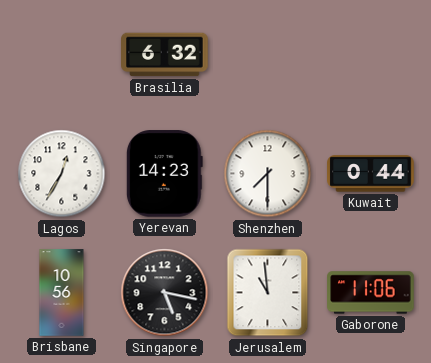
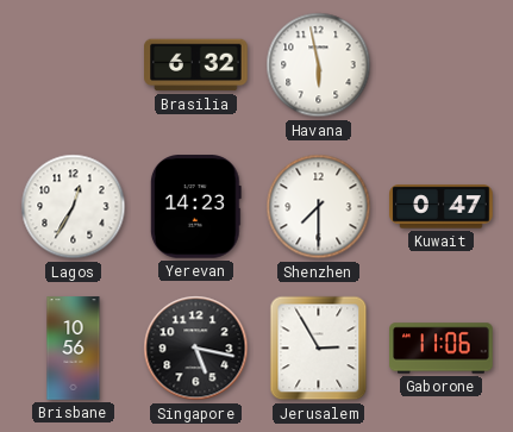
Havana: none -> 5:58 (319, 65)
Kuwait: 0:44 -> 0:47 (442, 207)
Jerusalem: 10:59 -> 2:55 (319, 349)
